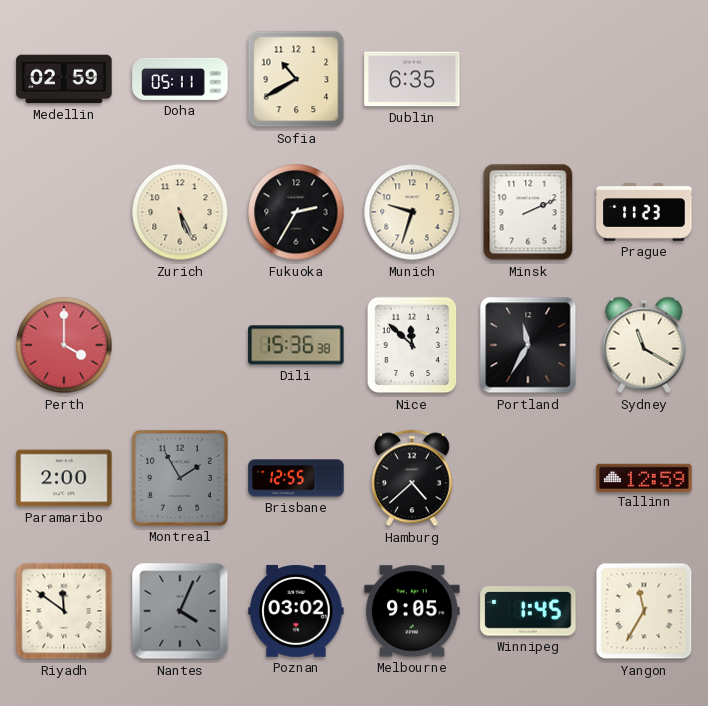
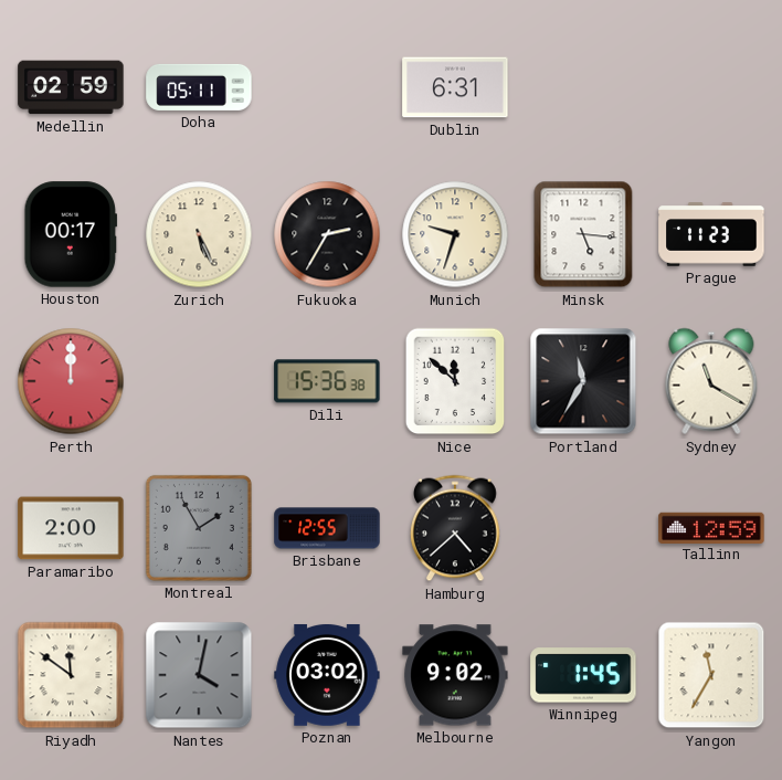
Sofia: 10:40 -> none (296, 79)
Dublin: 6:35 -> 6:31 (455, 87)
Houston: none -> 00:17 (71, 234)
Minsk: 2:11 -> 5:16 (583, 234)
Perth: 4:00 -> 12:00 (71, 381)
Nantes: 4:04 -> 4:02 (199, 675)
Melbourne: 9:05 -> 9:02 (455, 675)
